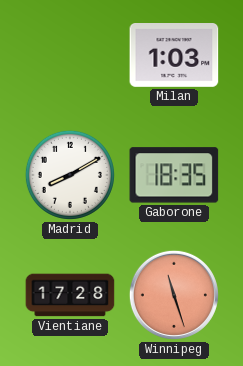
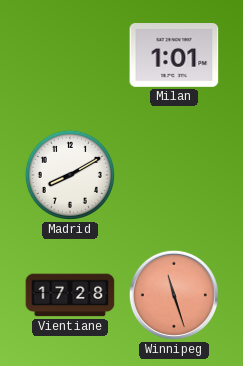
Milan: 1:03 -> 1:01 (174, 56)
Gaborone: 18:35 -> none (174, 175)
